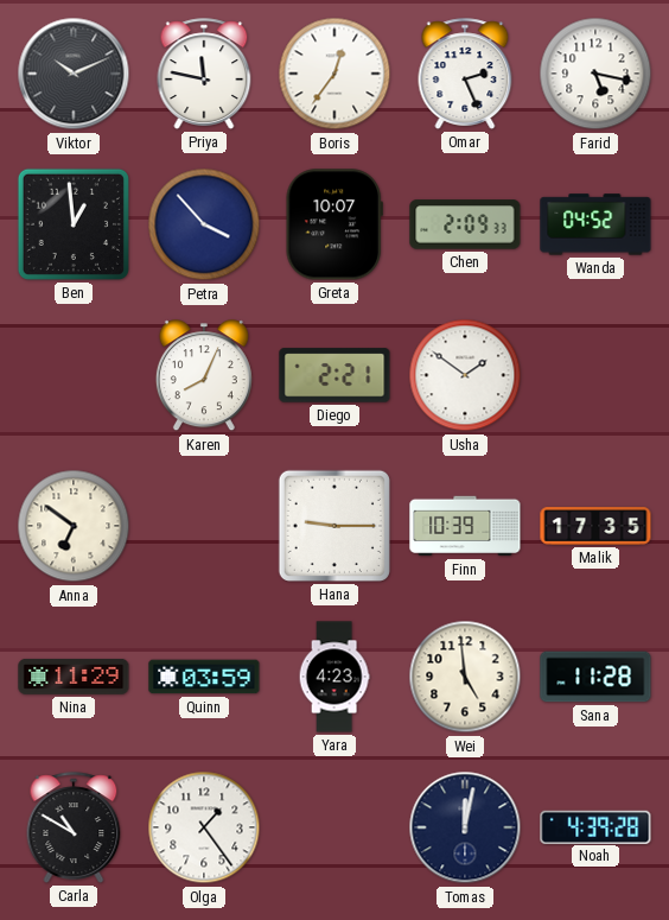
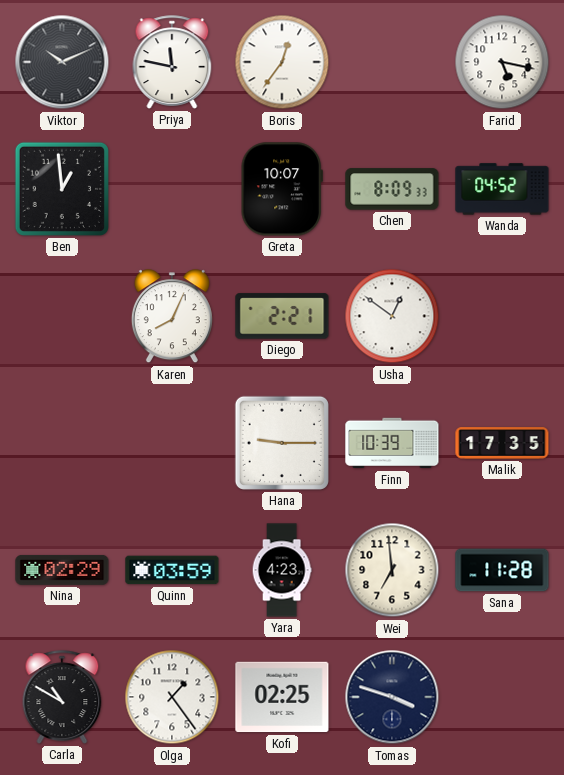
Omar: 2:26 -> none (465, 74)
Petra: 3:53 -> none (204, 224)
Chen: 2:09 -> 8:09 (392, 189)
Usha: 1:51 -> 12:51 (392, 316)
Anna: 6:51 -> none (74, 526)
Nina: 11:29 -> 02:29 (62, 570)
Wei: 4:59 -> 6:59 (392, 570)
Kofi: none -> 02:25 (282, 697)
Tomas: 12:02 -> 3:48 (392, 697)
Noah: 4:39 -> none (595, 826)
